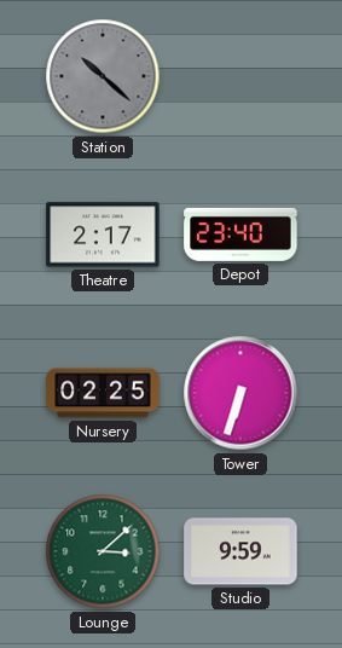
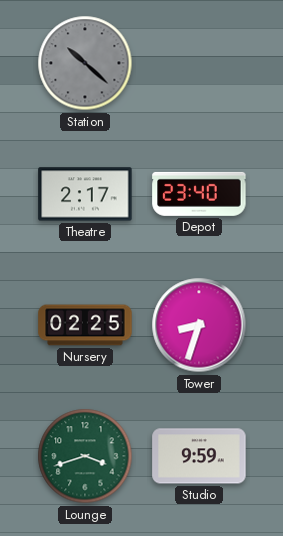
Tower: 6:33 -> 8:33 (199, 325)
Lounge: 3:08 -> 3:42 (85, 456)
